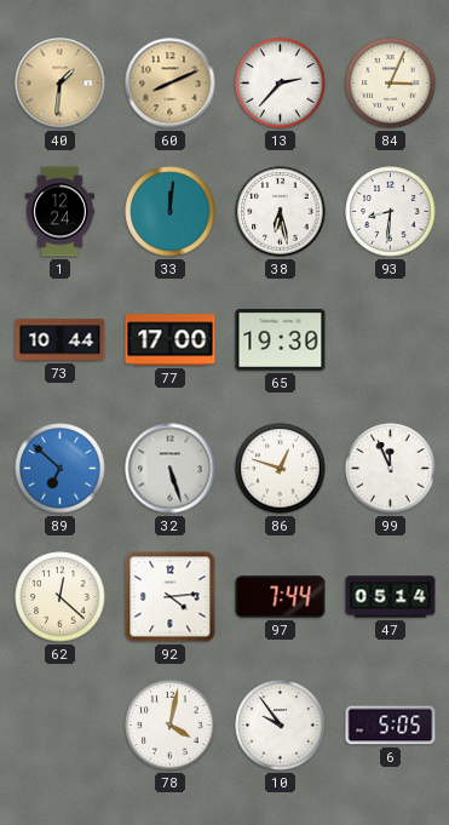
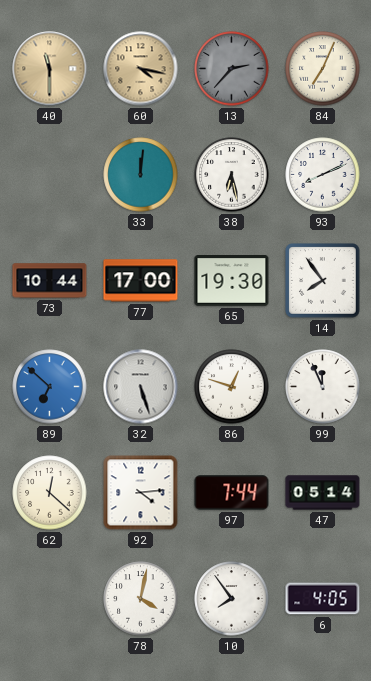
40: 1:31 -> 11:30 (50, 69)
60: 8:11 -> 4:17 (141, 69)
13 dial: white -> grey (232, 69)
84: 3:04 -> 7:04 (323, 69)
1: 12:24 -> none (59, 212)
93: 8:31 -> 8:11 (323, 175)
14: none -> 7:54 (323, 281)
10: 9:54 -> 7:54 (232, 599)
6: 5:05 -> 4:05 (323, 599)
